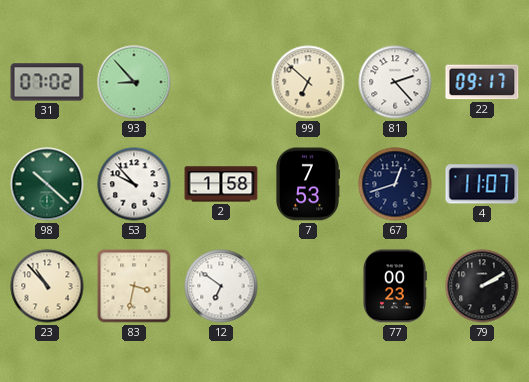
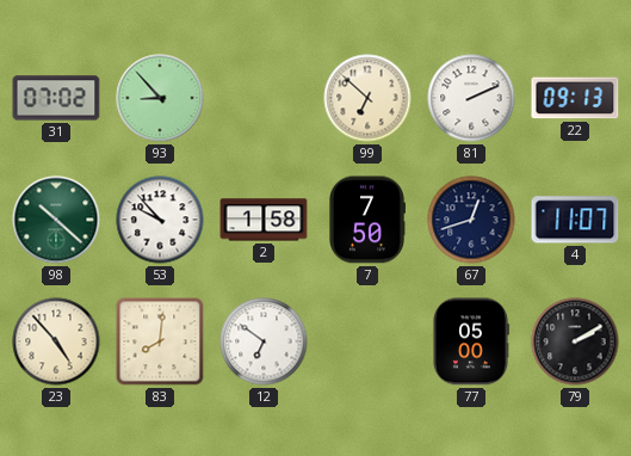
81: 2:23 -> 2:11 (471, 98)
22: 09:17 -> 09:13 (575, 98)
7: 7:53 -> 7:50 (367, 220)
23: 10:53 -> 4:53 (56, 341)
83: 3:32 -> 8:01 (160, 341)
77: 00:23 -> 05:00 (471, 341)
